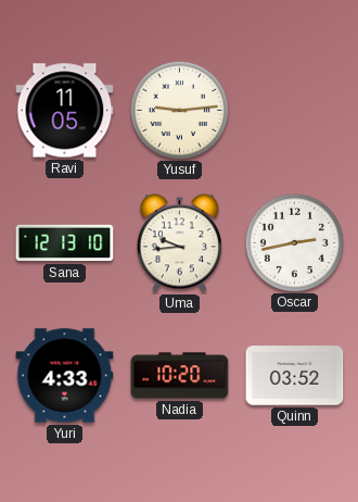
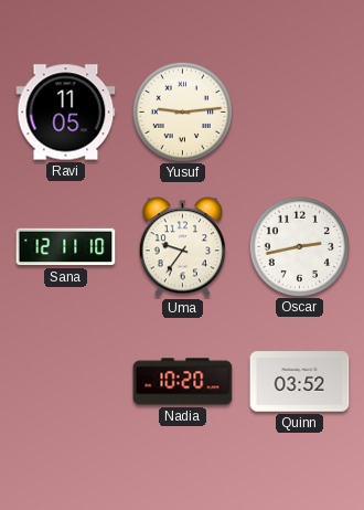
Sana: 12:13 -> 12:11 (66, 247)
Uma: 9:44 -> 9:36 (182, 247)
Yuri: 4:33 -> none (65, 376)
